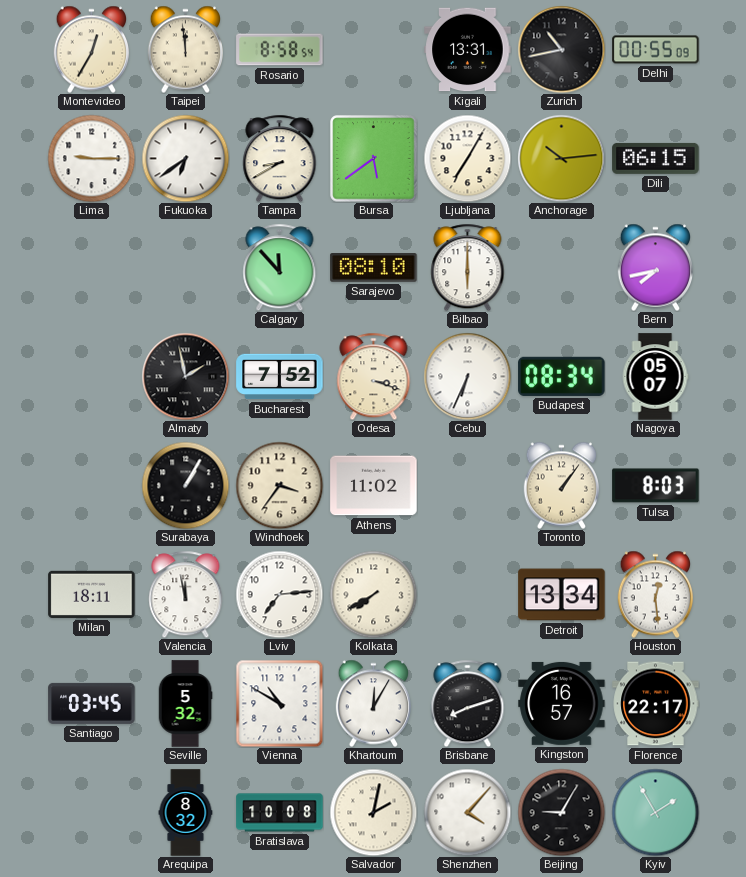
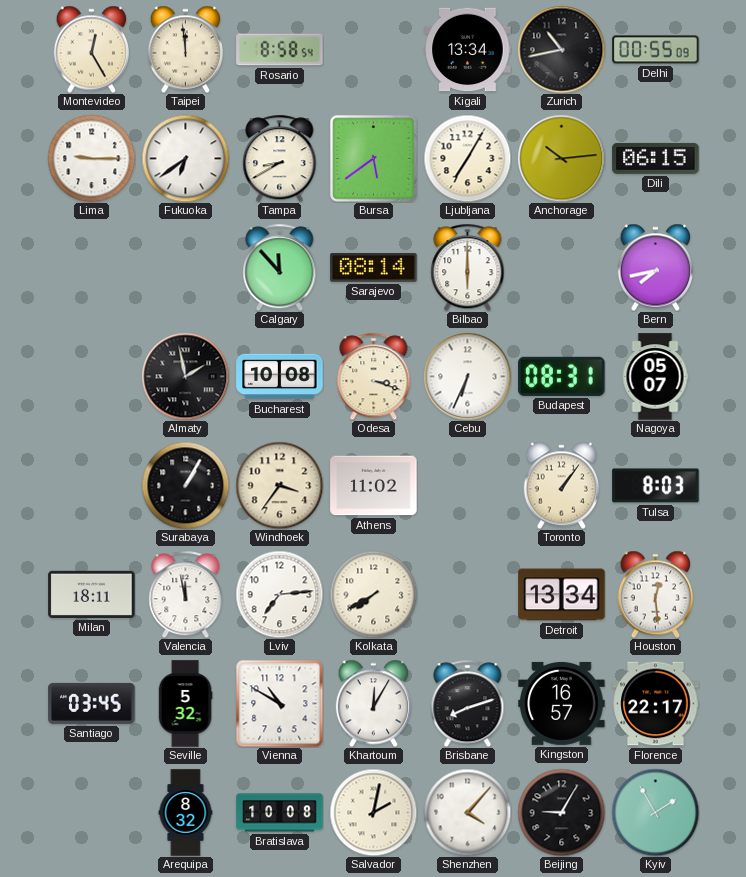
Montevideo: 12:35 -> 12:25 (91, 49)
Kigali: 13:31 -> 13:34 (468, 50)
Sarajevo: 08:10 -> 08:14 (374, 268)
Bucharest: 7:52 -> 10:08 (280, 377)
Budapest: 08:34 -> 08:31 (562, 376)
